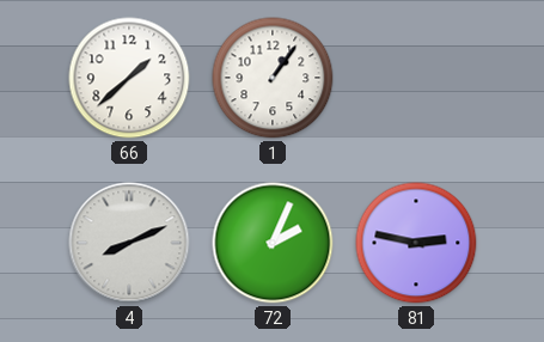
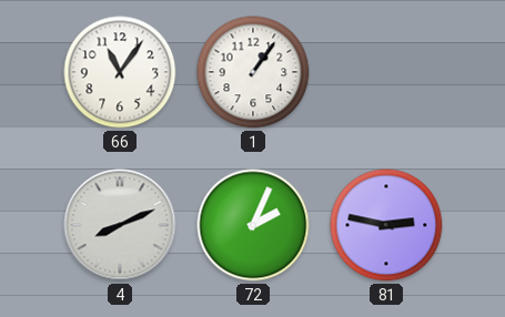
66: 1:38 -> 11:06 (120, 72)
